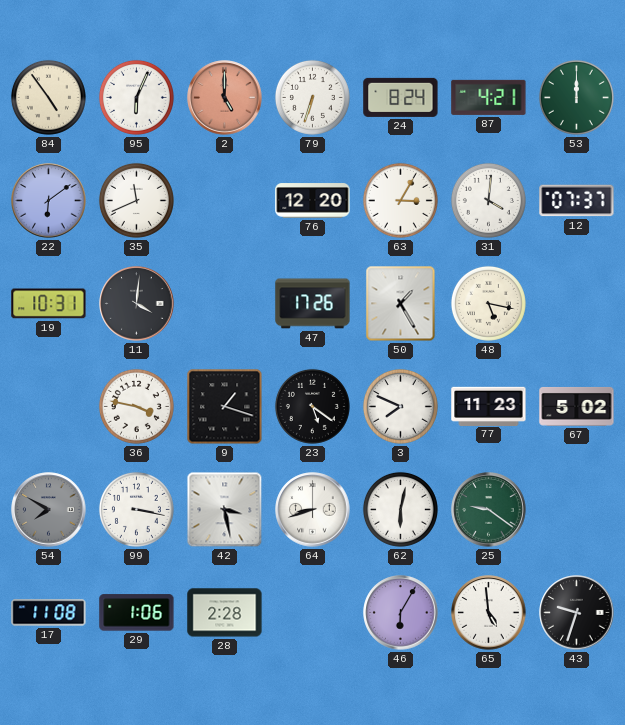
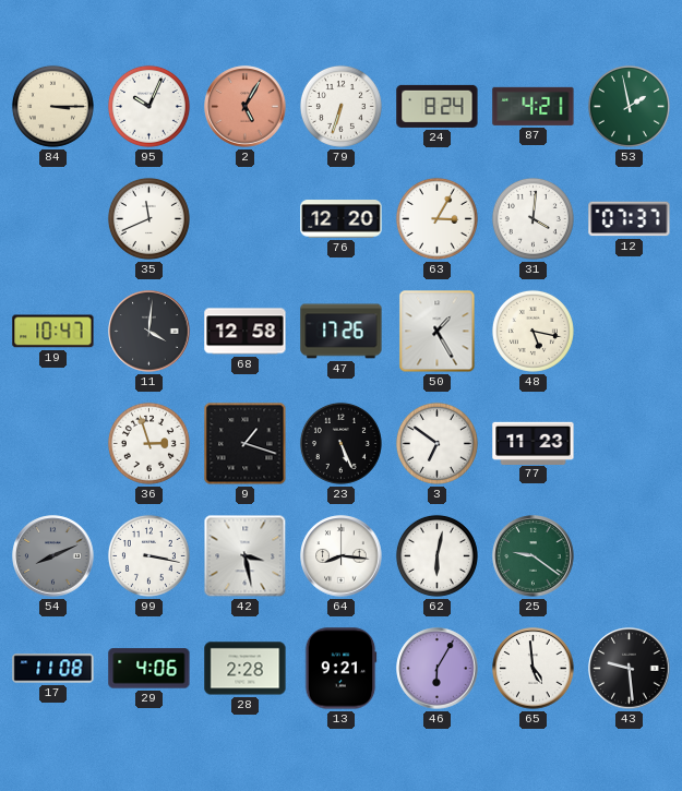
84: 4:54 -> 3:15 (52, 106)
95: 6:04 -> 10:04 (148, 106)
2: 5:00 -> 5:05 (246, 107)
53: 12:00 -> 1:58 (629, 106)
22: 6:09 -> none (49, 201)
19: 10:31 -> 10:47 (53, 332)
68: none -> 12:58 (246, 332)
36: 3:47 -> 2:57 (148, 443)
23: 5:21 -> 5:26 (340, 443)
3: 7:49 -> 6:51 (436, 443)
67: 5:02 -> none (577, 406)
54: 7:50 -> 8:11 (53, 556)
64: 8:42 -> 8:16 (342, 556)
29: 1:06 -> 4:06 (149, 669)
13: none -> 9:21 (340, 669)
43: 9:33 -> 9:29 (630, 669)
